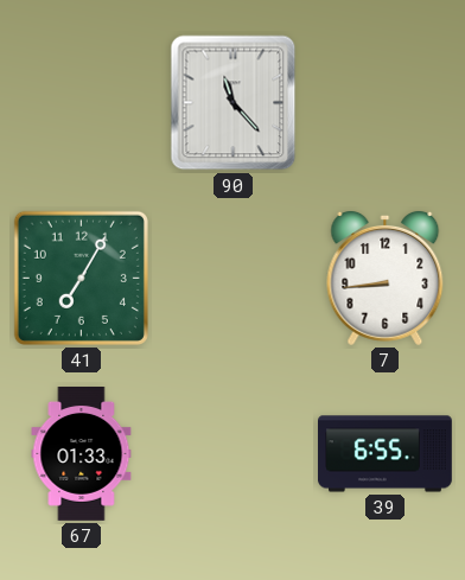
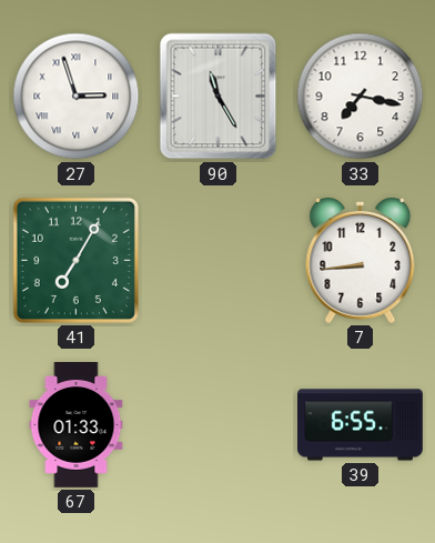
27: none -> 2:57 (77, 97)
90: 11:23 -> 11:25 (219, 97)
33: none -> 7:17 (361, 97)
